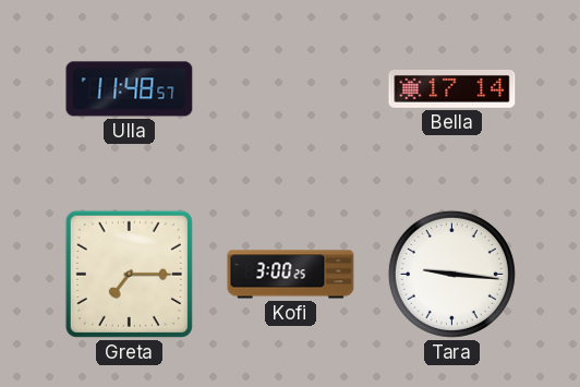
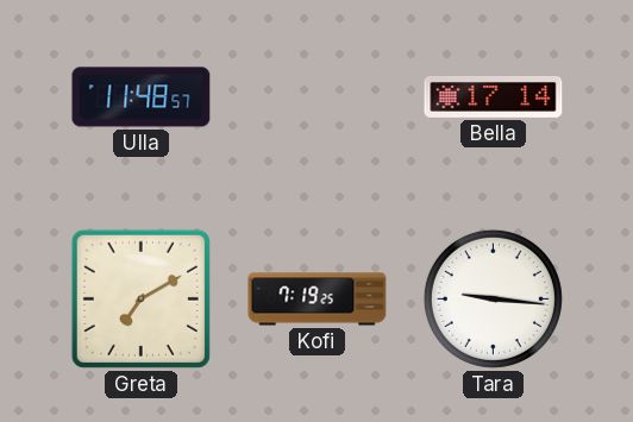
Greta: 7:15 -> 7:10 (140, 298)
Kofi: 3:00 -> 7:19 (318, 300)
